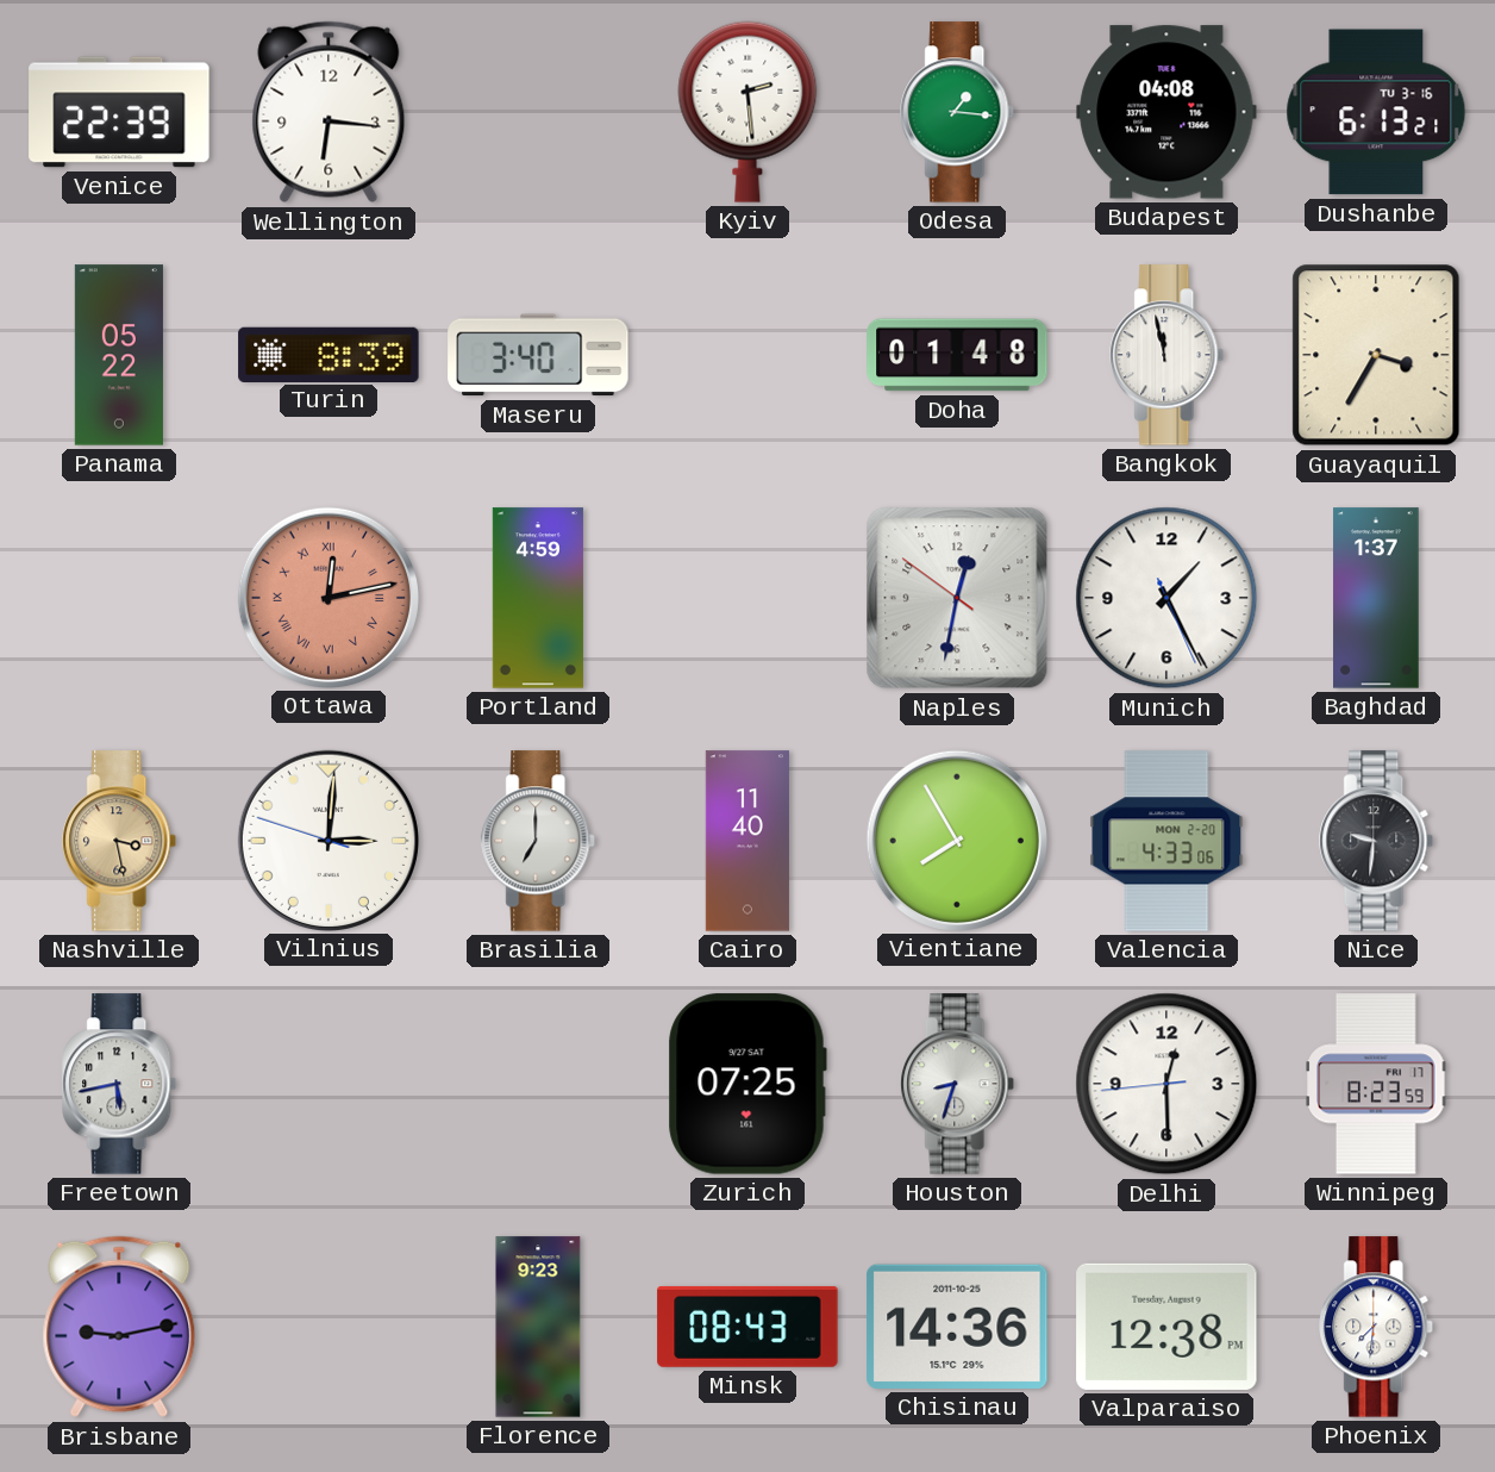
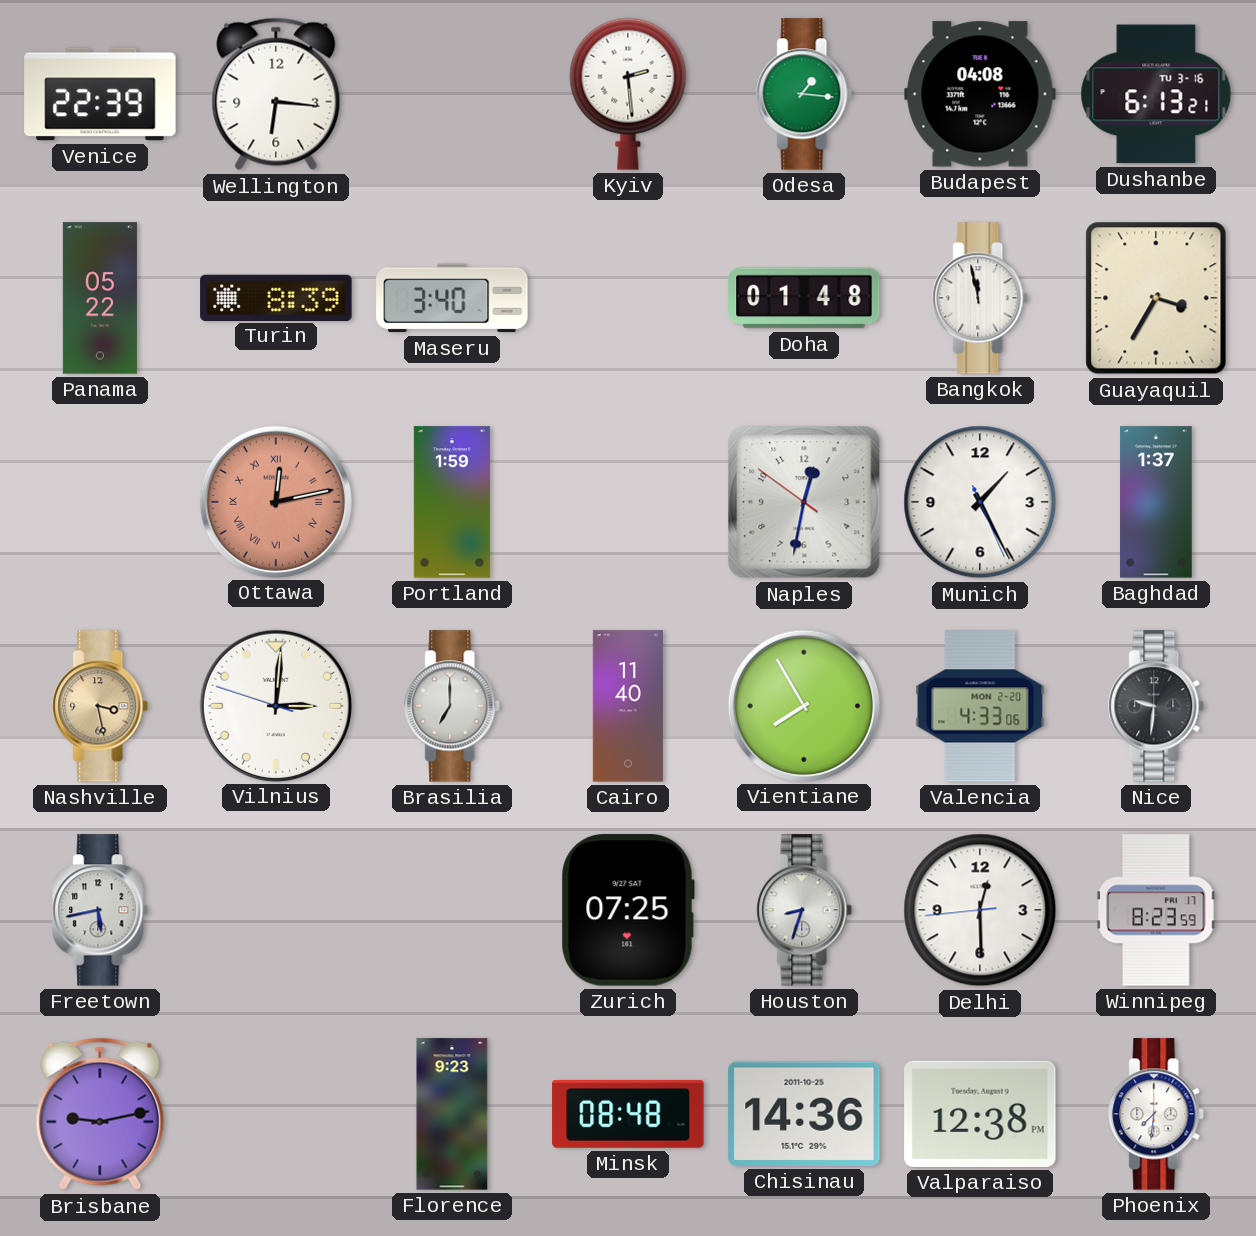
Portland: 4:59 -> 1:59 (452, 502)
Minsk: 08:43 -> 08:48 (628, 1114)
